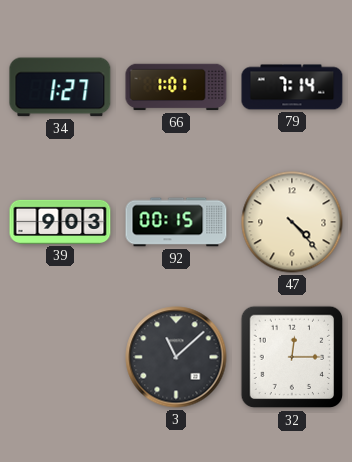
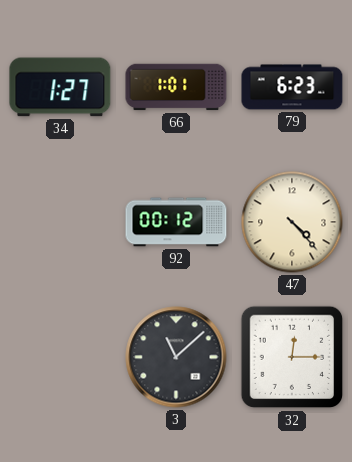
79: 7:14 -> 6:23 (292, 87)
39: 9:03 -> none (60, 222)
92: 00:15 -> 00:12 (176, 222)
